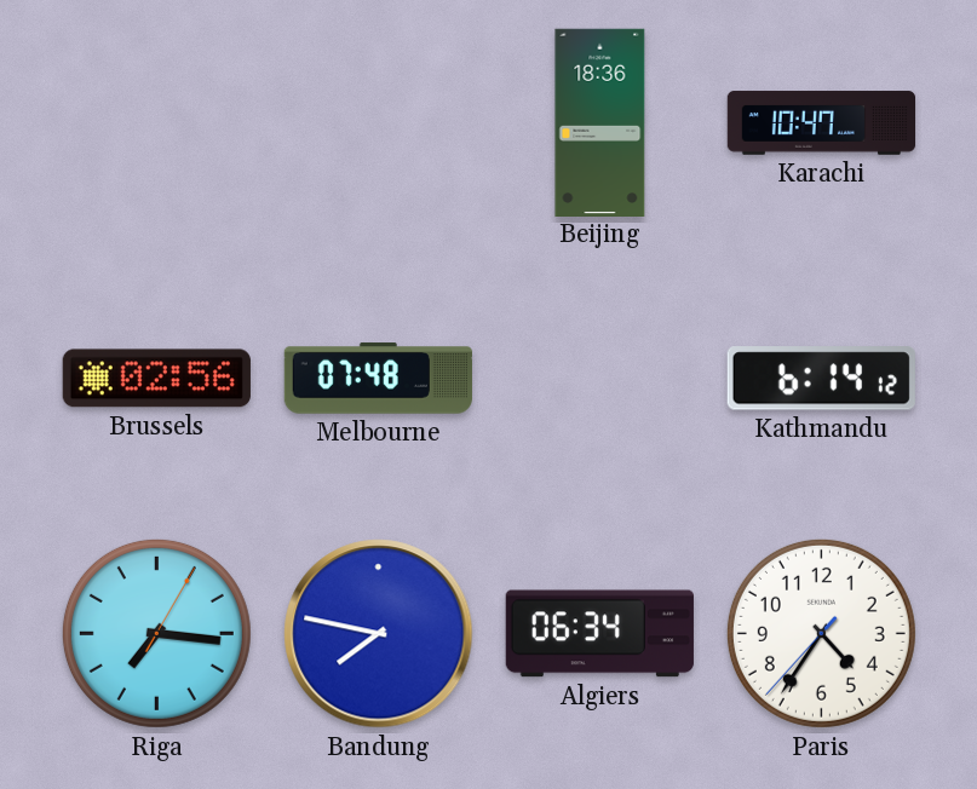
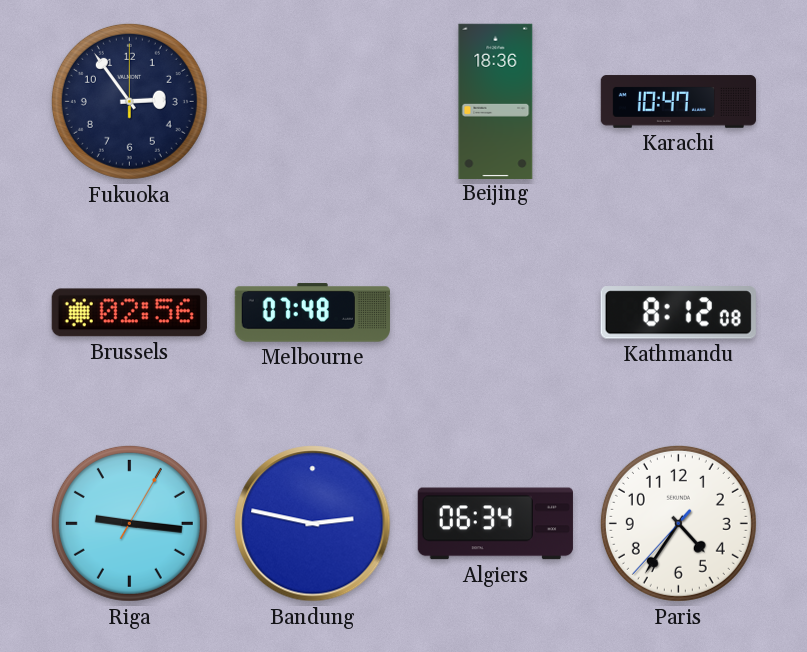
Fukuoka: none -> 2:54 (129, 101)
Kathmandu: 6:14 -> 8:12 (678, 313)
Riga: 7:16 -> 9:16 (129, 523)
Bandung: 7:47 -> 2:47 (313, 524)
